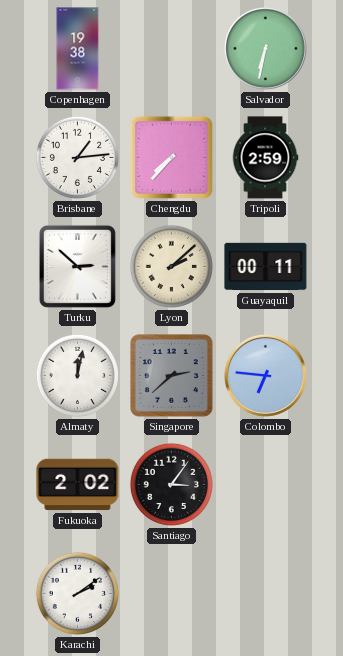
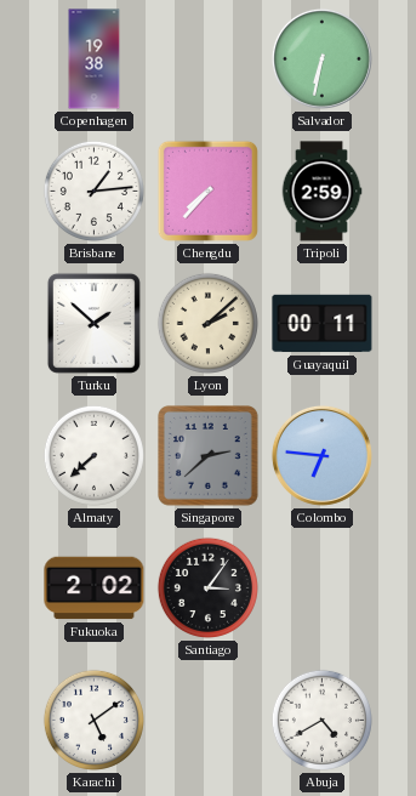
Turku: 2:52 -> 1:52 (93, 323)
Almaty: 12:02 -> 7:38 (93, 455)
Karachi: 2:09 -> 5:09 (93, 720)
Abuja: none -> 4:40 (321, 720)
